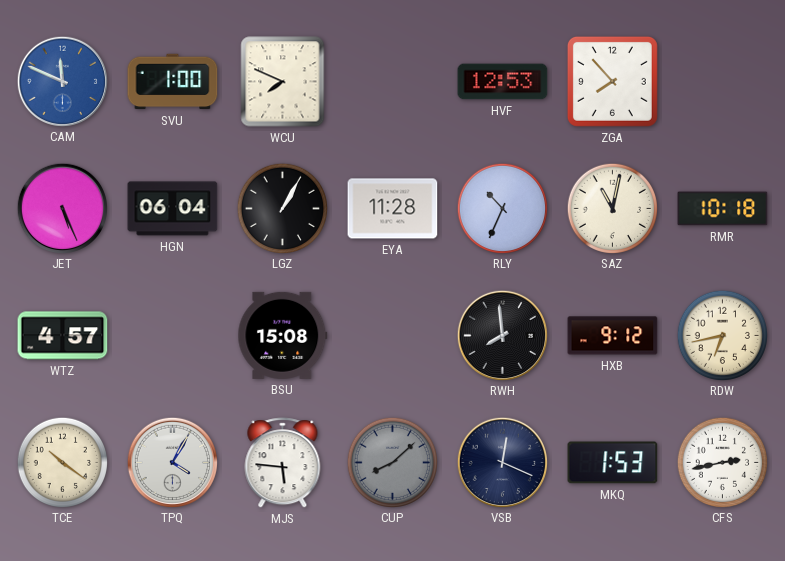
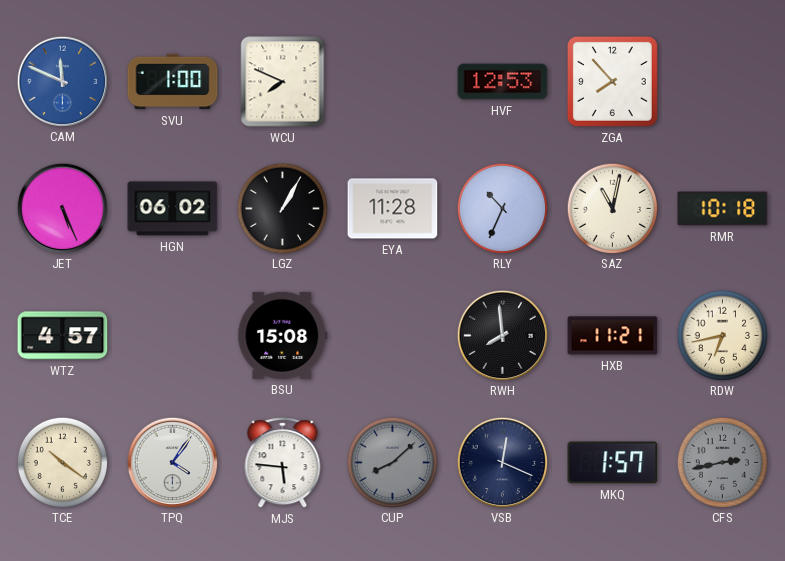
HGN: 06:04 -> 06:02 (173, 209)
HXB: 9:12 -> 11:21 (613, 336)
TPQ: 4:05 -> 4:06 (172, 462)
MKQ: 1:53 -> 1:57 (613, 463)
CFS dial: white -> grey (722, 462)
